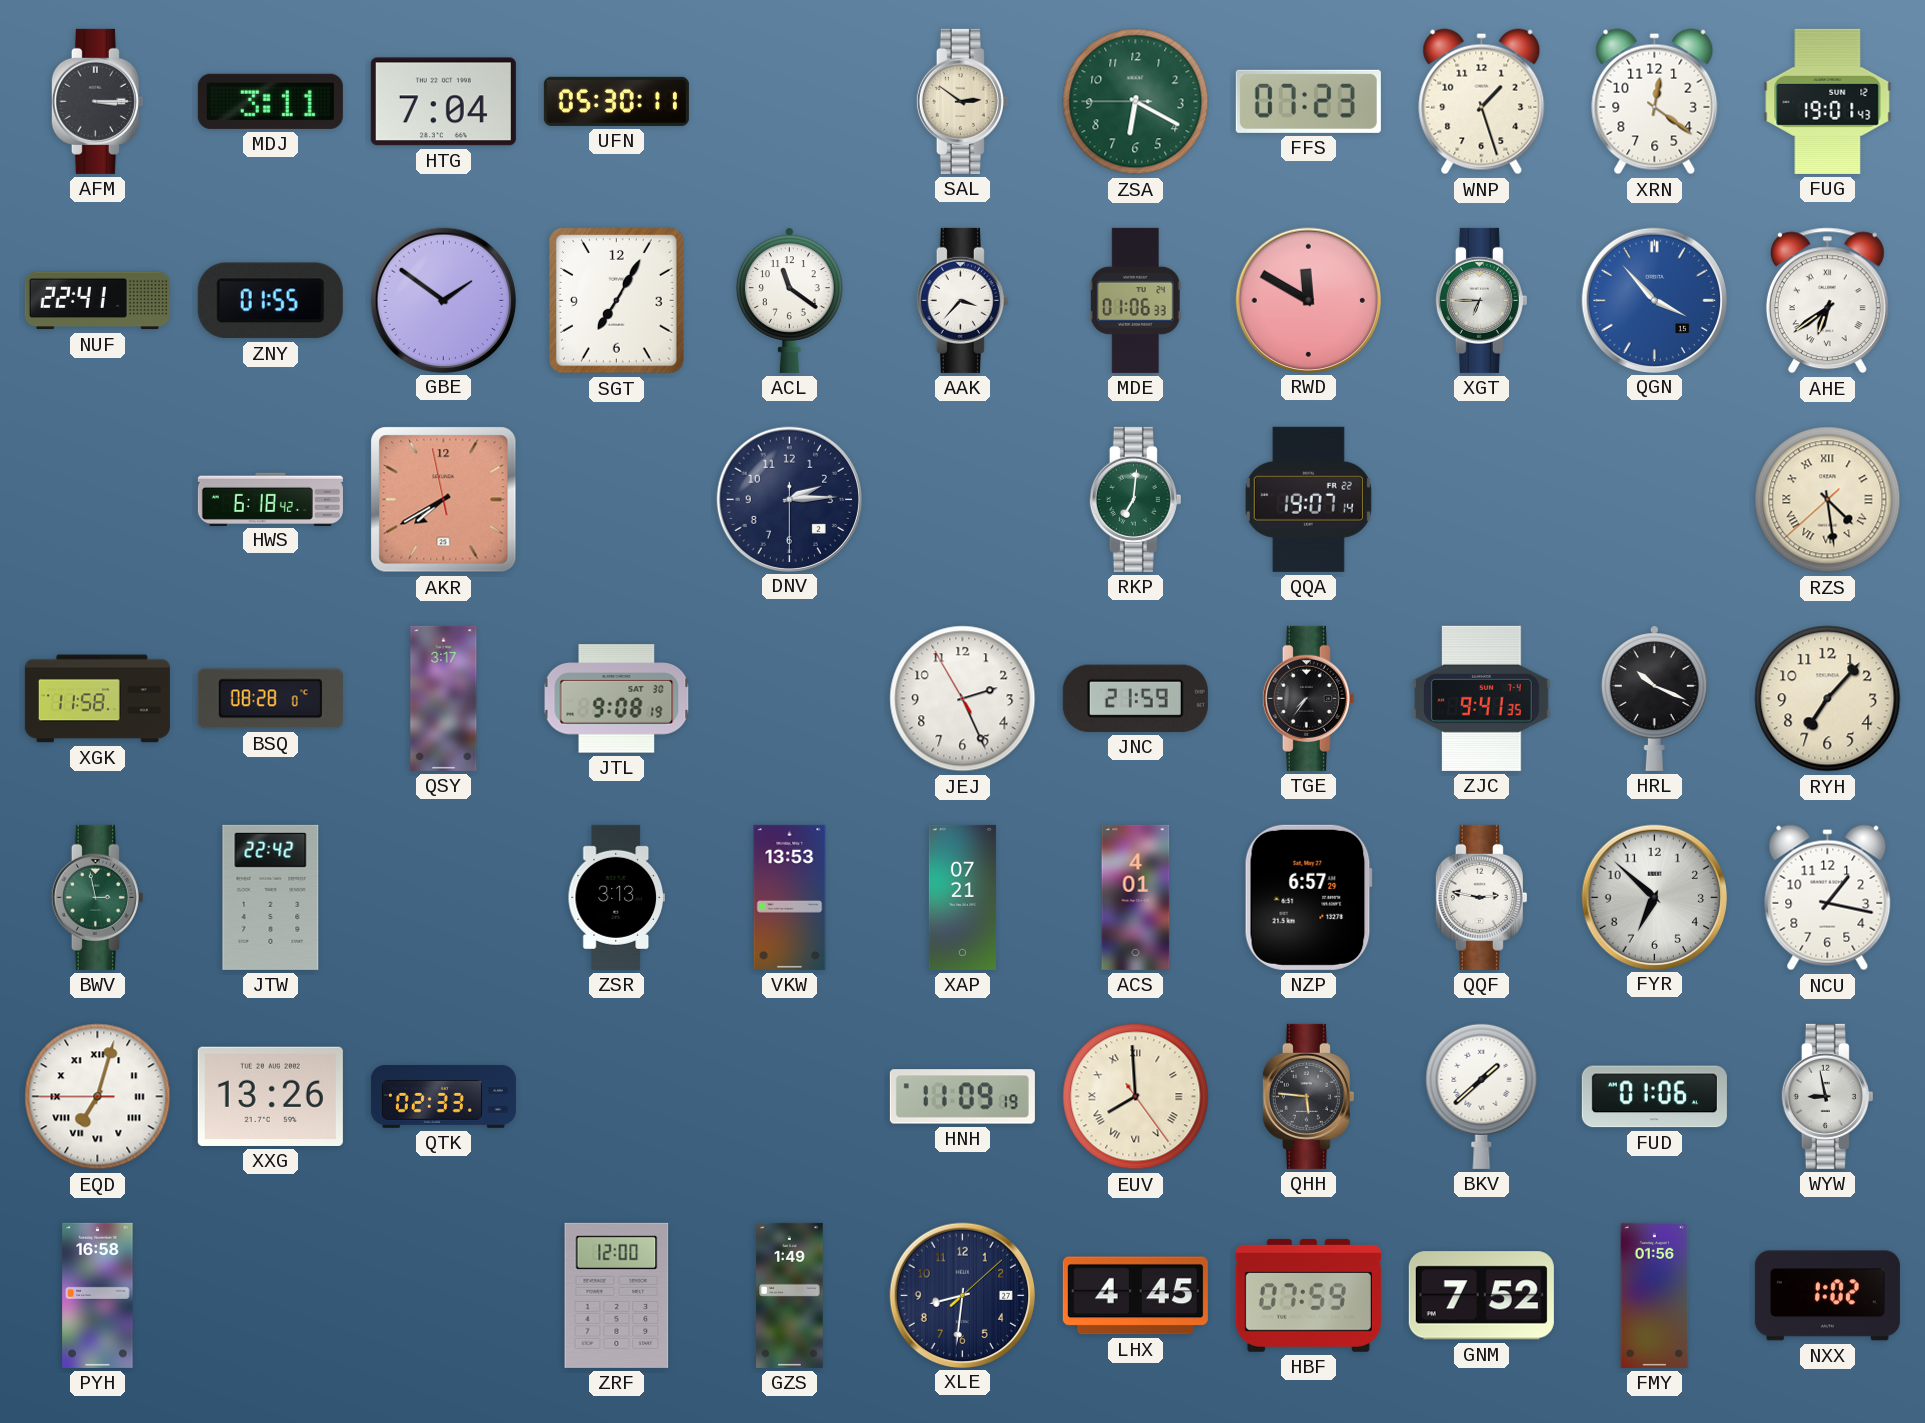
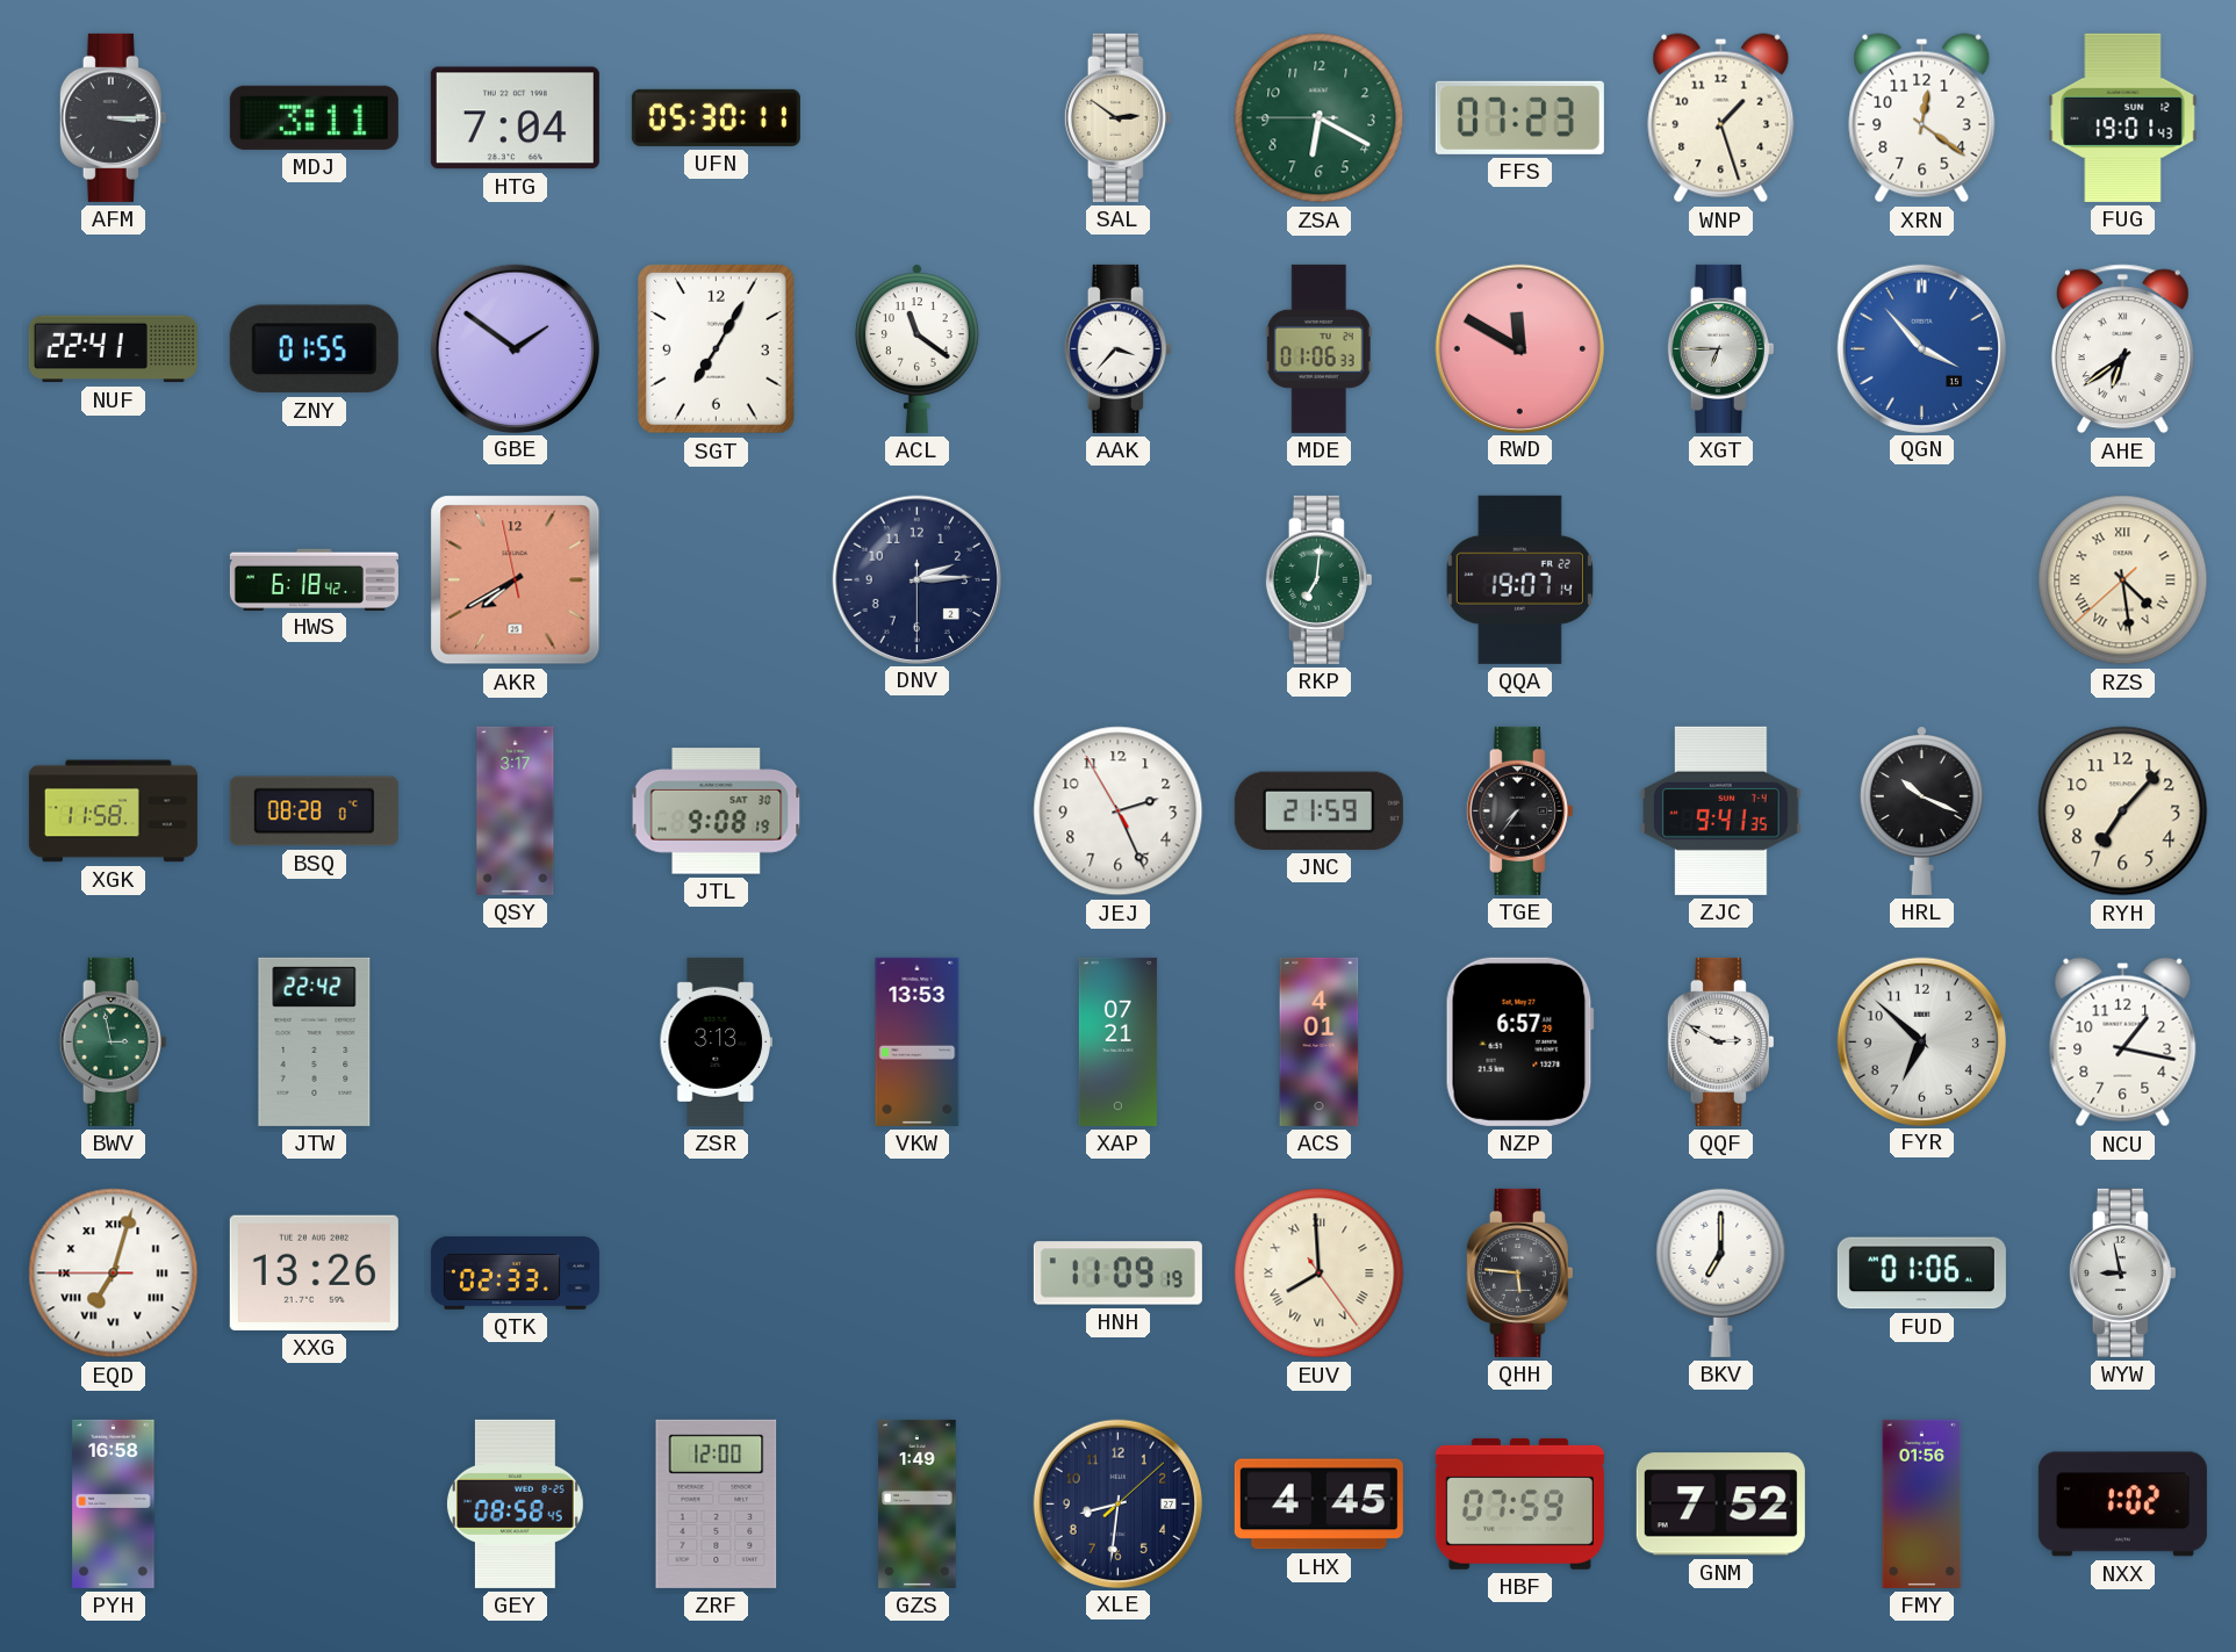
QQF: 2:47 -> 2:50 (1720, 1041)
BKV: 1:38 -> 7:00 (1721, 1272)
GEY: none -> 08:58 (515, 1503)
